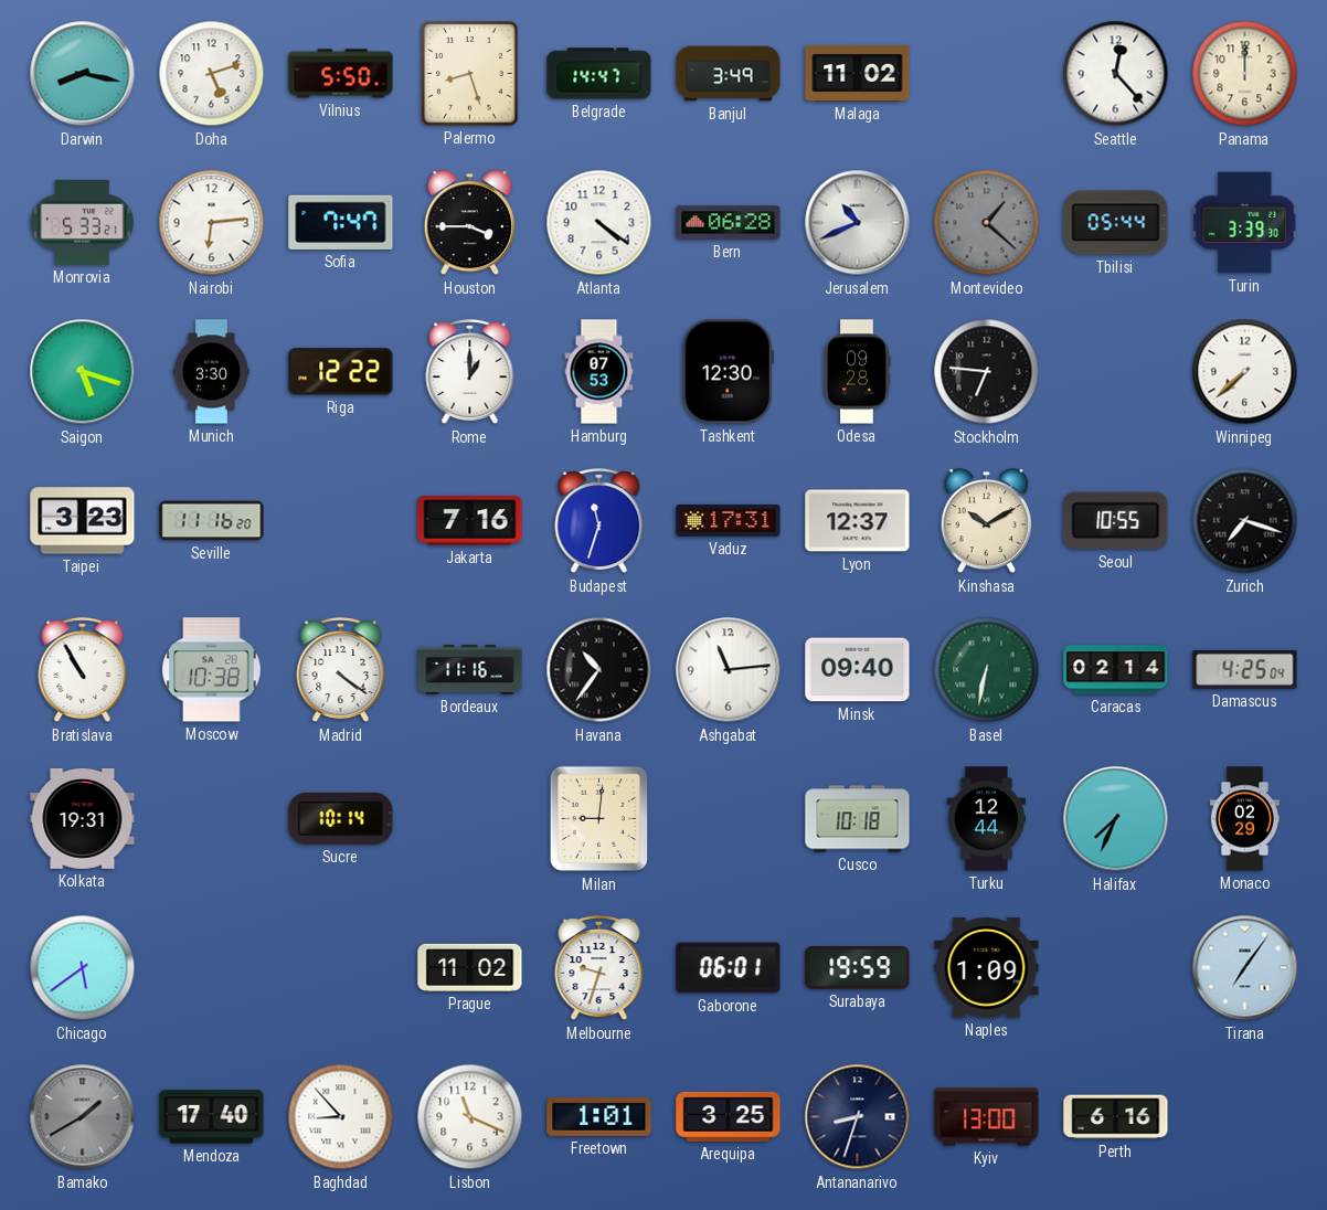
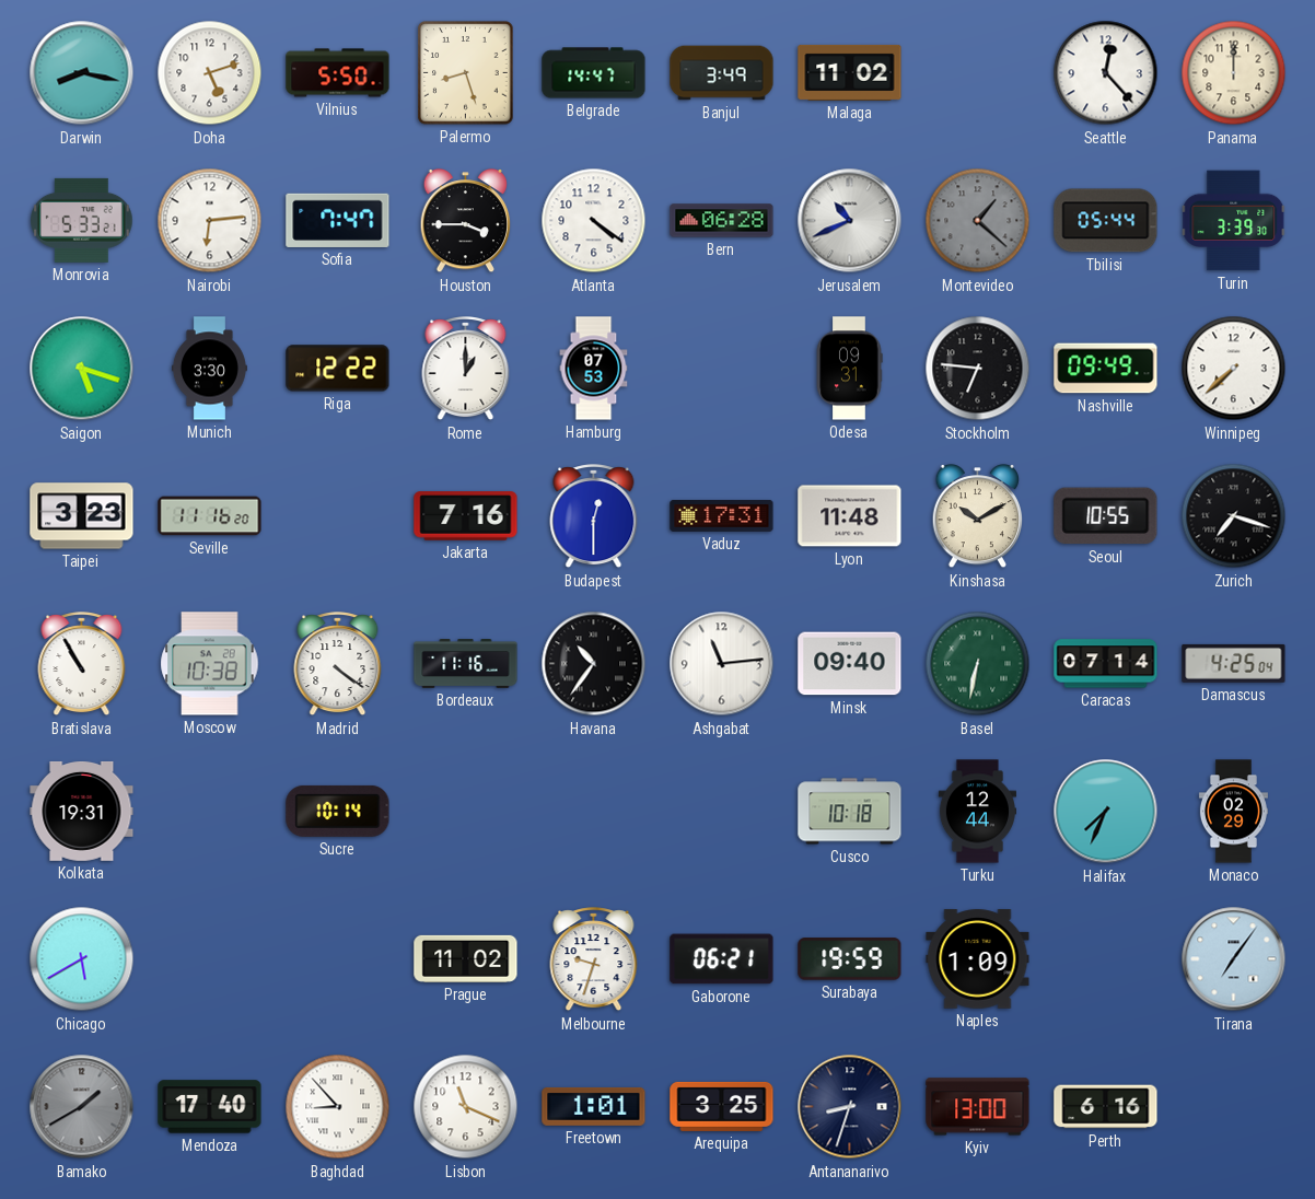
Tashkent: 12:30 -> none (728, 372)
Odesa: 09:28 -> 09:31 (849, 369)
Nashville: none -> 09:49 (1106, 369)
Budapest: 11:33 -> 12:30 (594, 516)
Lyon: 12:37 -> 11:48 (850, 516)
Caracas: 02:14 -> 07:14 (1106, 664)
Milan: 9:01 -> none (599, 819)
Chicago: 5:39 -> 5:40 (82, 959)
Gaborone: 06:01 -> 06:21 (722, 959)
